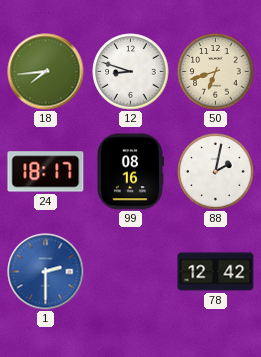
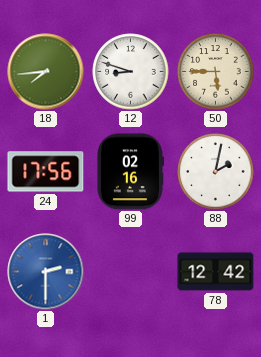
50: 6:42 -> 5:45 (216, 72)
24: 18:17 -> 17:56 (46, 172)
99: 08:16 -> 02:16 (130, 172)
